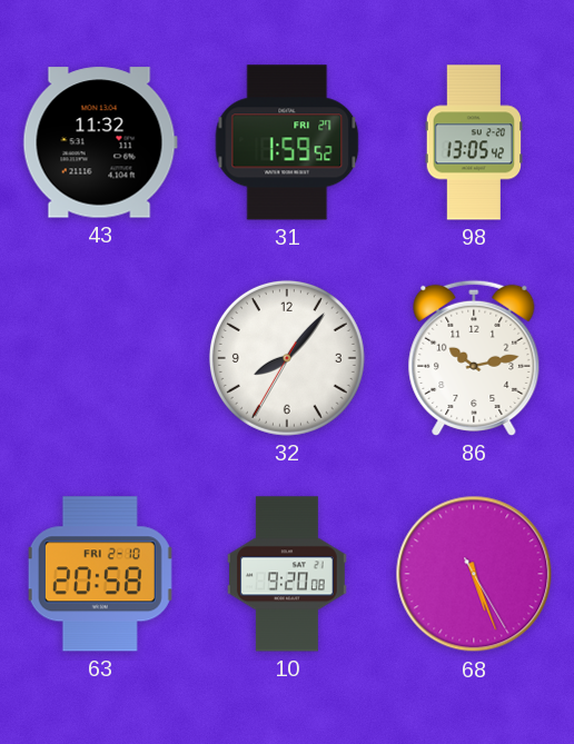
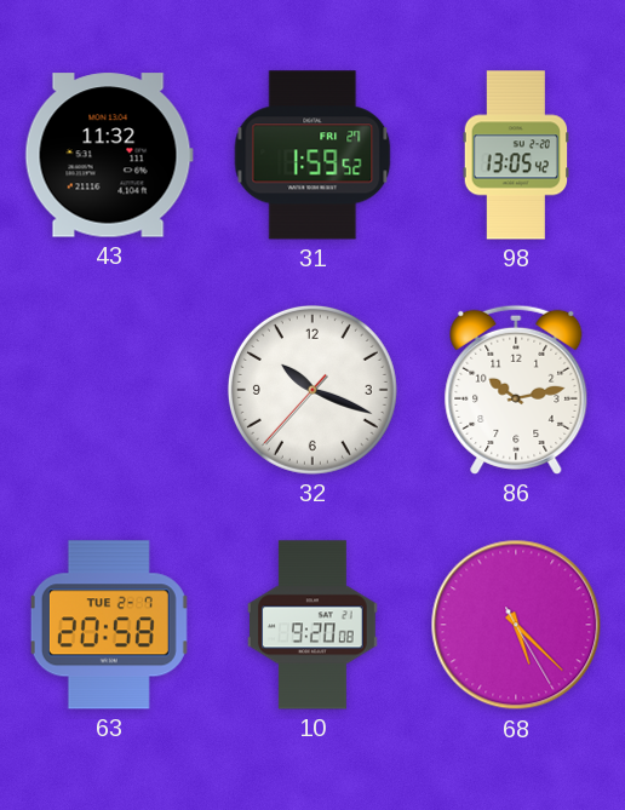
32: 8:06 -> 10:18 (312, 390)
63 date: FRI 2-10 -> TUE 2-7 (109, 625)
68: 5:26 -> 5:22 (516, 625)
